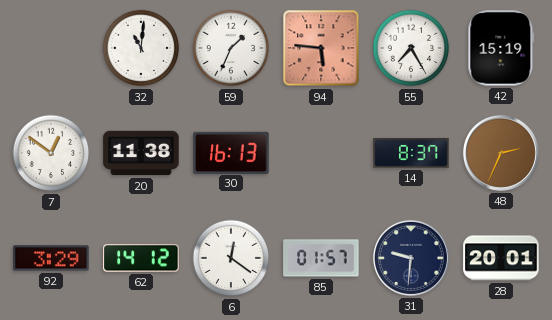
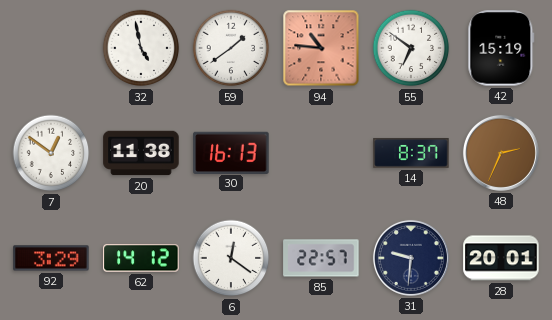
32: 11:01 -> 4:58 (141, 48)
59: 1:34 -> 1:39 (231, 48)
94: 5:46 -> 10:46 (321, 48)
55: 7:25 -> 6:51 (411, 48)
85: 01:57 -> 22:57 (321, 258)
